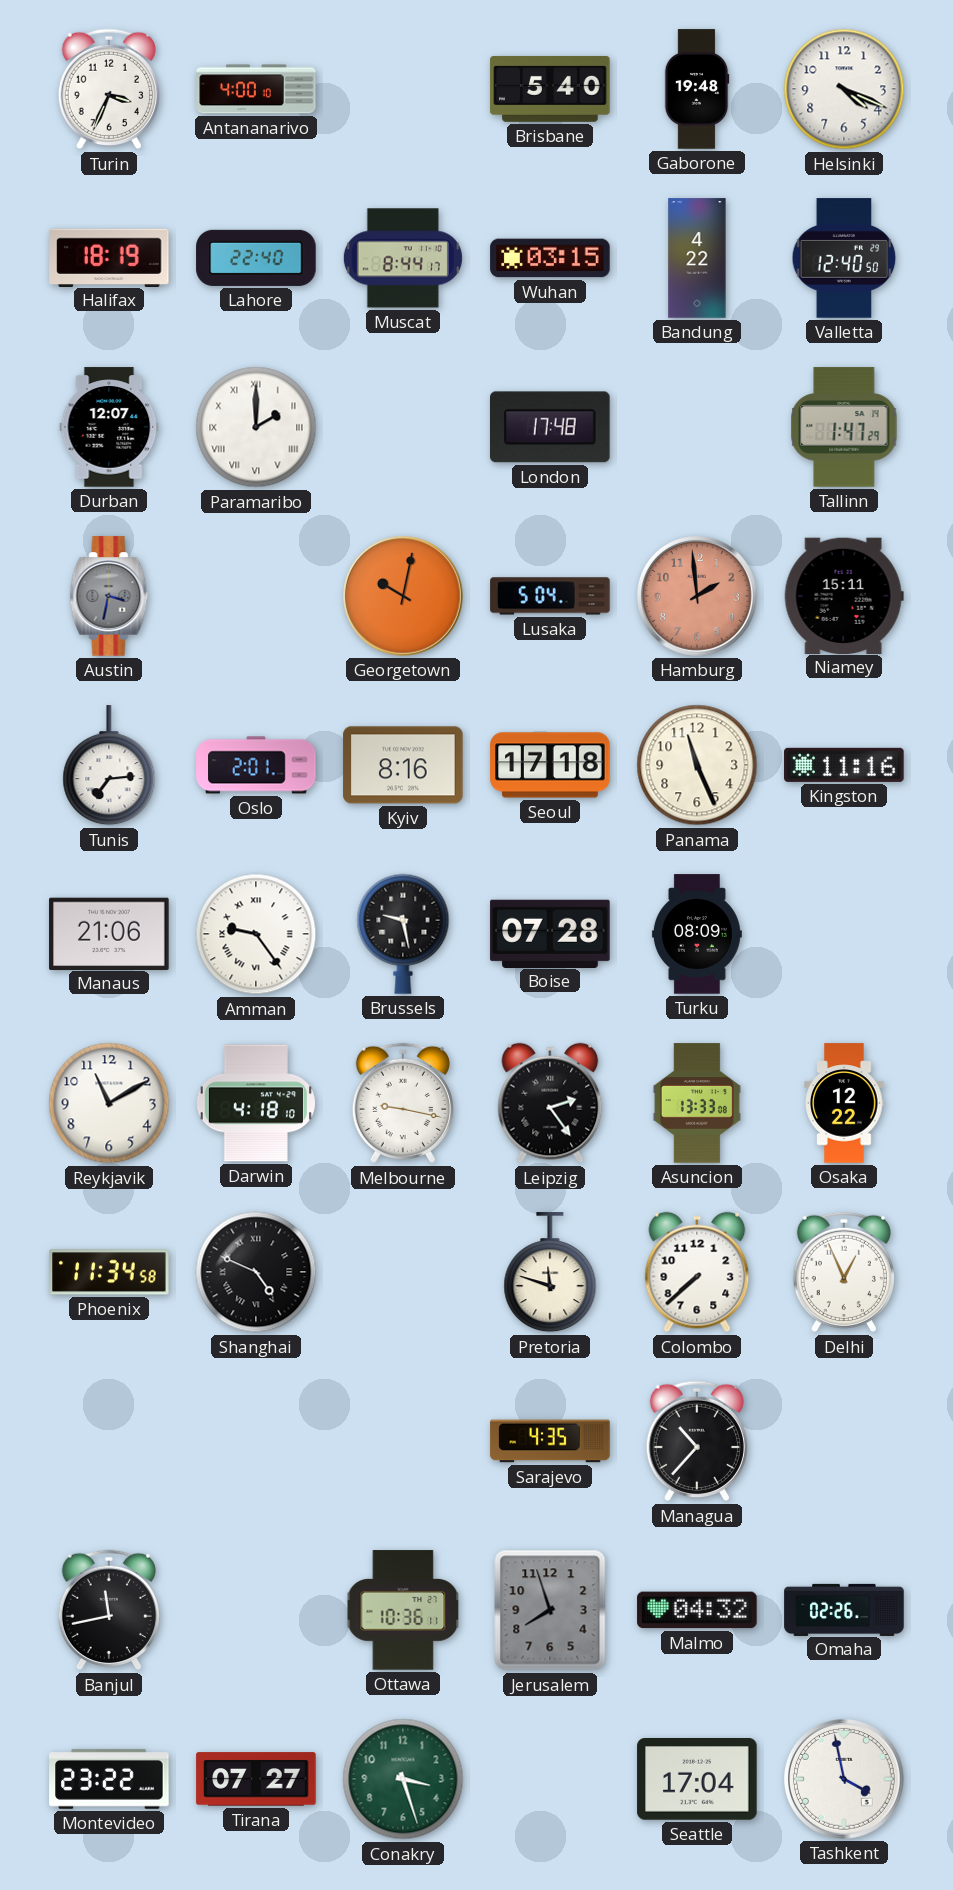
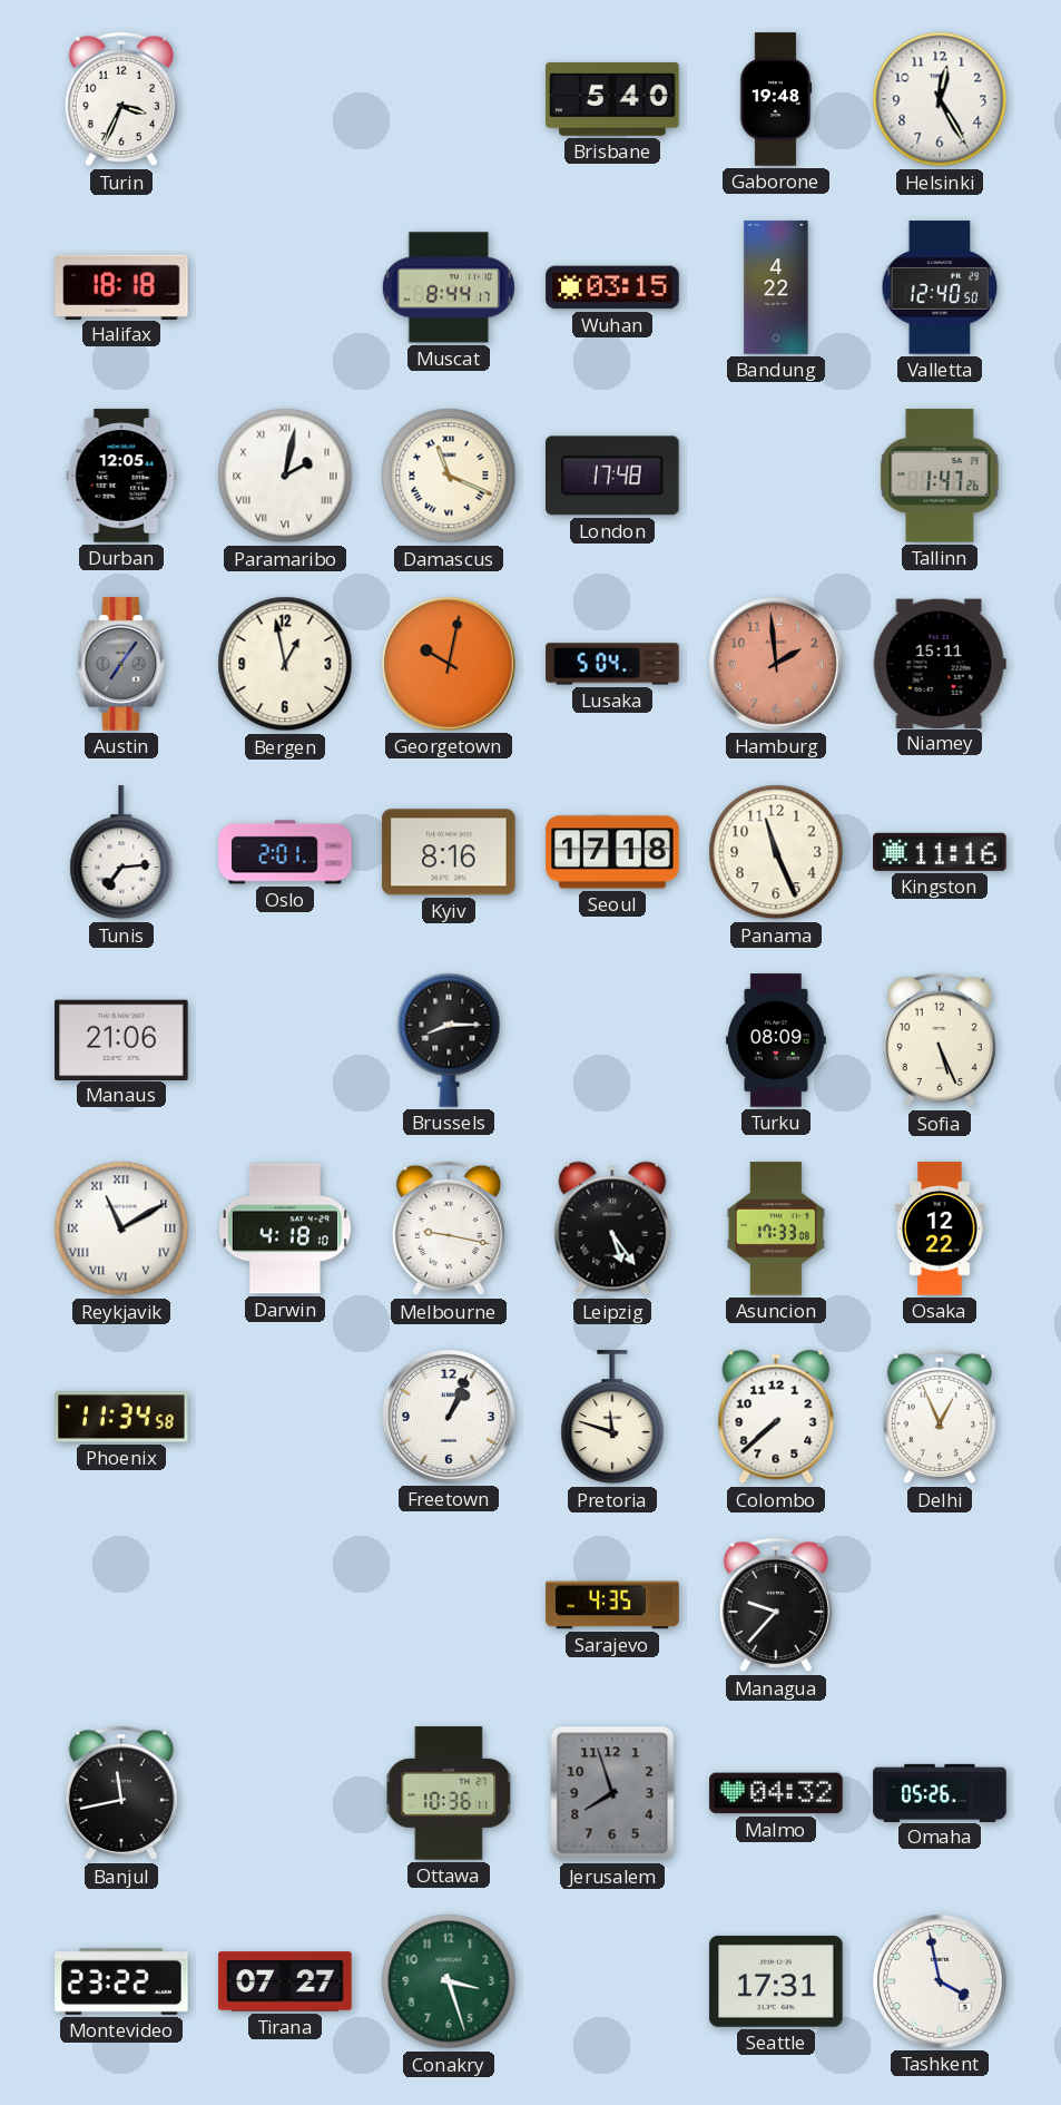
Antananarivo: 4:00 -> none (256, 89)
Helsinki: 4:19 -> 12:25 (940, 99)
Halifax: 18:19 -> 18:18 (121, 286)
Lahore: 22:40 -> none (256, 258)
Durban: 12:07 -> 12:05 (121, 476)
Paramaribo: 2:00 -> 2:02 (285, 476)
Damascus: none -> 11:19 (449, 476)
Tallinn: 1:47:29 -> 1:47:26 (940, 476)
Austin: 3:32 -> 7:06 (121, 664)
Bergen: none -> 12:58 (285, 664)
Amman: 9:24 -> none (256, 934)
Brussels: 9:28 -> 8:15 (449, 1040)
Boise: 07:28 -> none (550, 933)
Sofia: none -> 5:26 (940, 1040)
Reykjavik numerals: Arabic -> Roman (121, 1228)
Leipzig: 2:24 -> 5:24 (612, 1228)
Asuncion: 13:33 -> 17:33 (776, 1228)
Shanghai: 4:49 -> none (256, 1272)
Freetown: none -> 1:04 (450, 1418)
Managua: 10:37 -> 9:37 (776, 1605)
Omaha: 02:26 -> 05:26 (940, 1792)
Seattle: 17:04 -> 17:31 (776, 1982)
